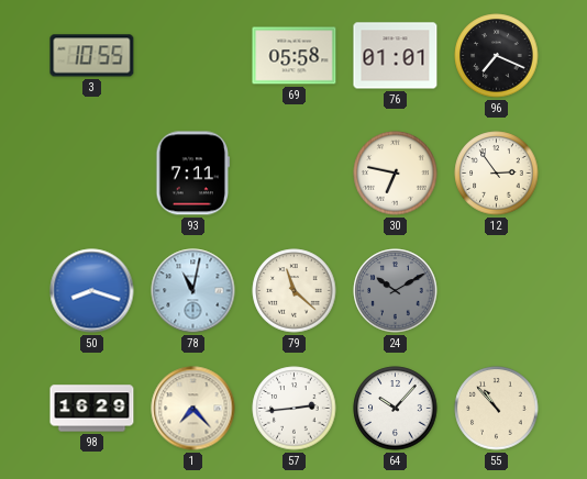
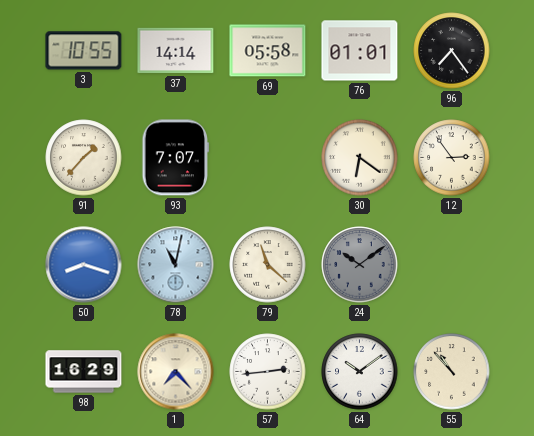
37: none -> 14:14 (176, 51)
96: 7:19 -> 7:24 (452, 51)
91: none -> 1:37 (84, 158)
93: 7:11 -> 7:07 (176, 158)
30: 6:47 -> 6:21 (360, 158)
24: 10:10 -> 10:09 (360, 265)
64: 10:07 -> 10:09 (360, 372)
